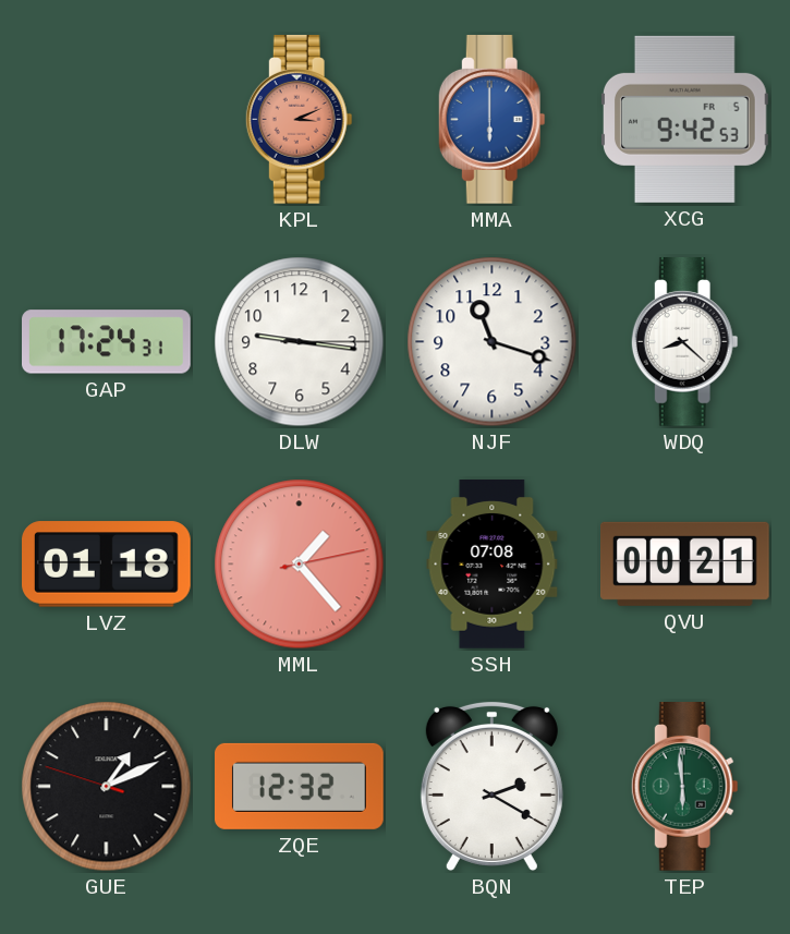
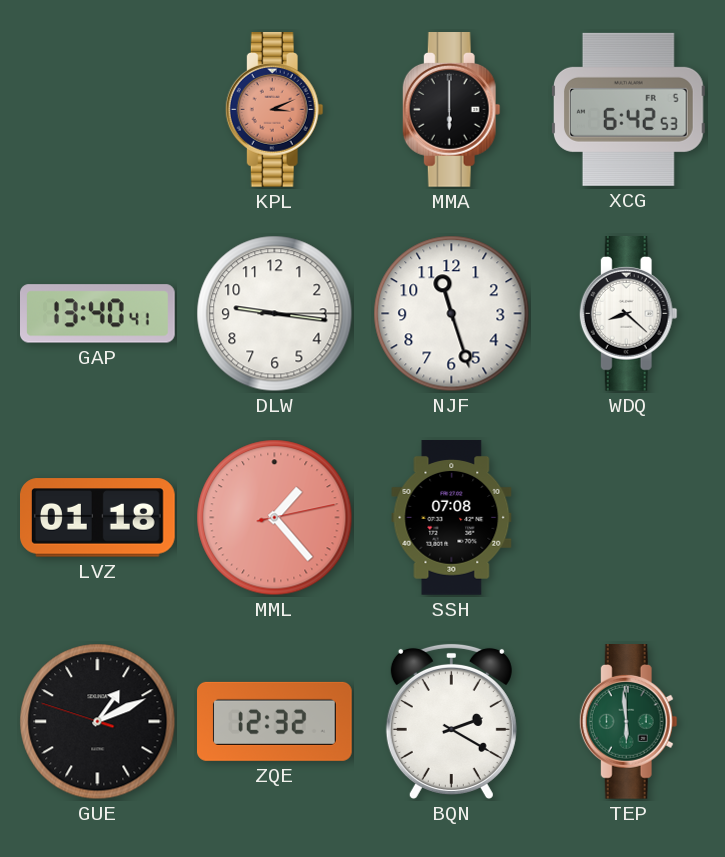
MMA dial: blue -> black (451, 110)
XCG: 9:42 -> 6:42 (628, 109)
GAP: 17:24 -> 13:40 (98, 314)
NJF: 11:18 -> 11:27 (452, 314)
QVU: 00:21 -> none (685, 563)
